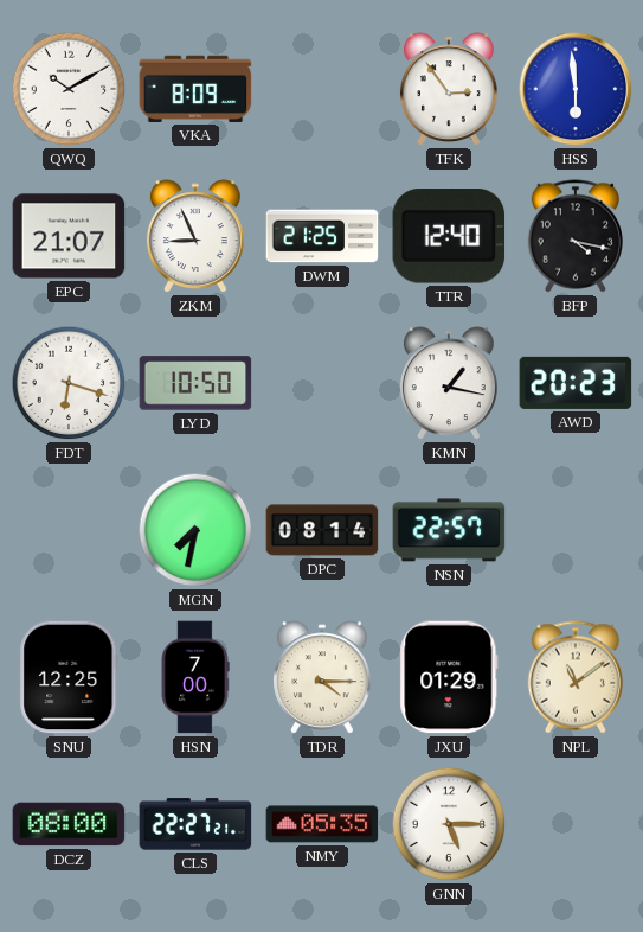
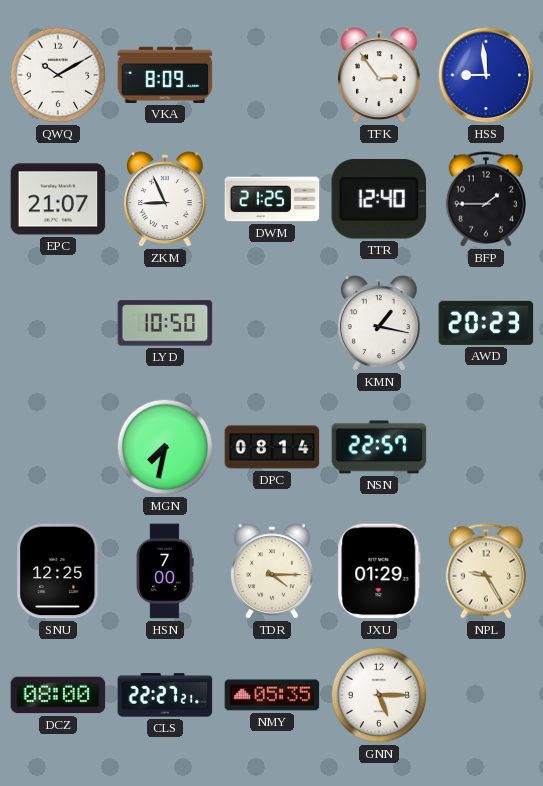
HSS: 5:59 -> 8:59 (486, 75)
BFP: 4:17 -> 1:45 (485, 199)
FDT: 6:18 -> none (69, 383)
NPL: 11:09 -> 9:25 (485, 571)
